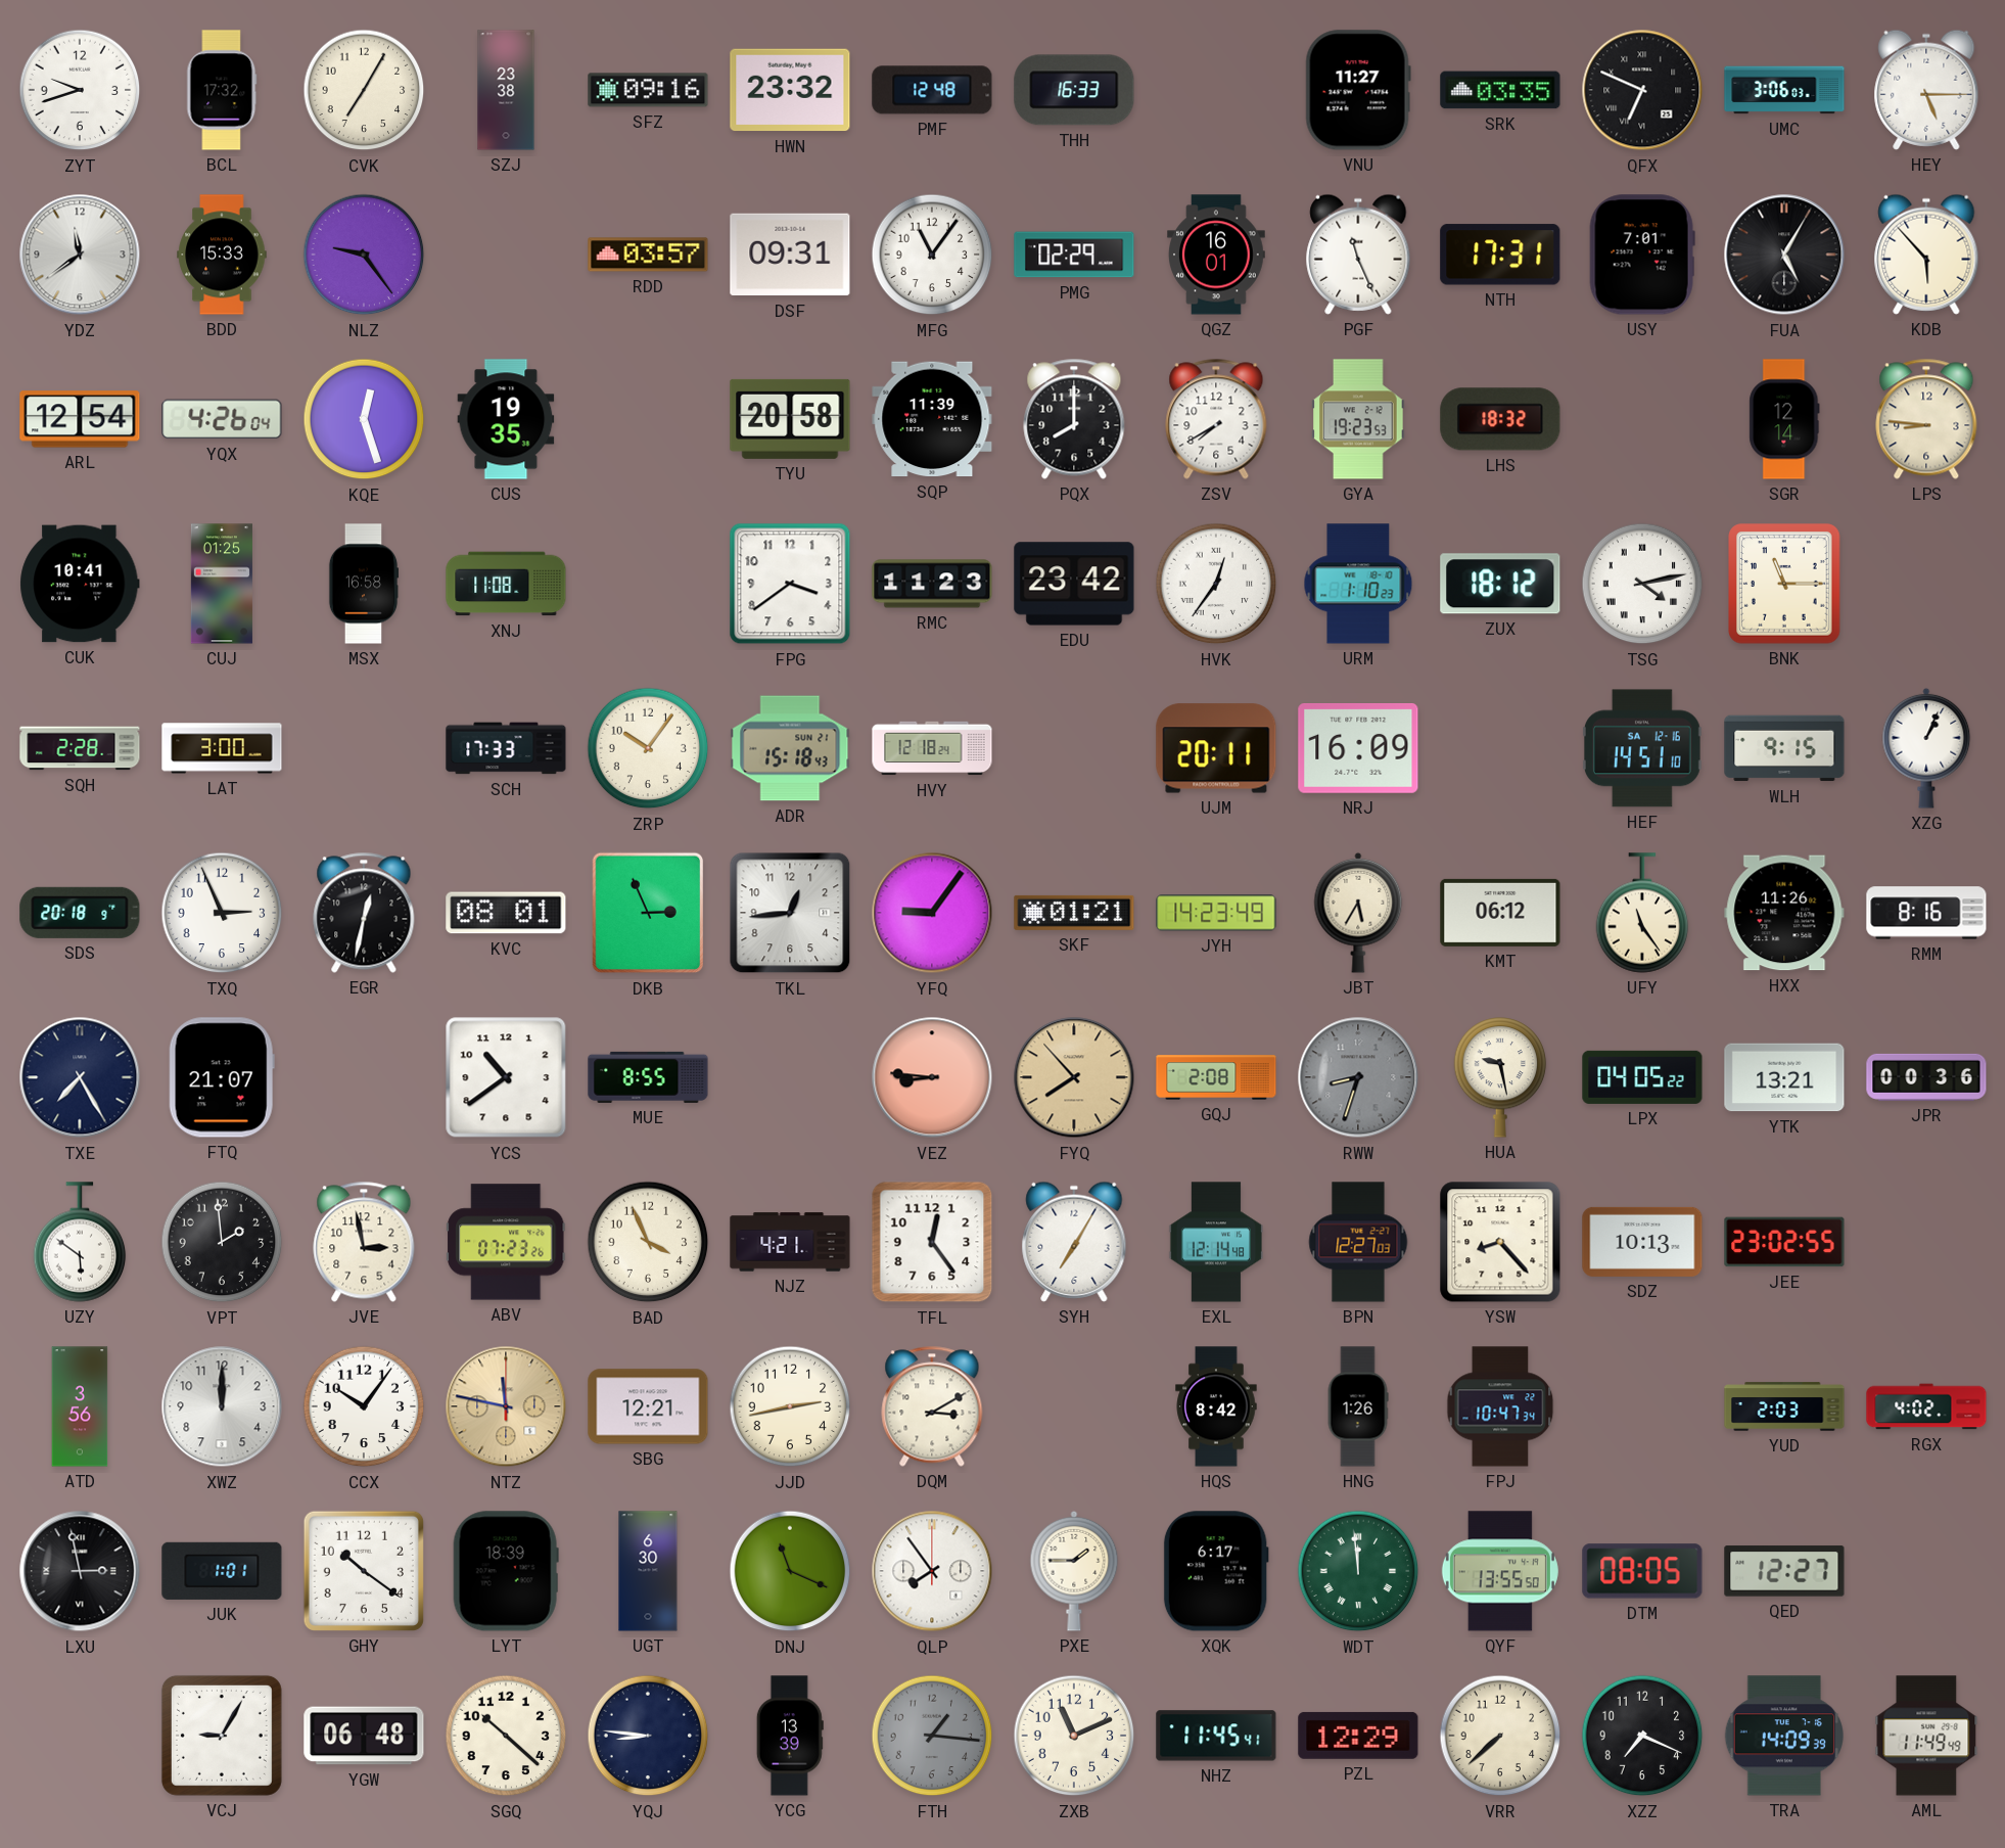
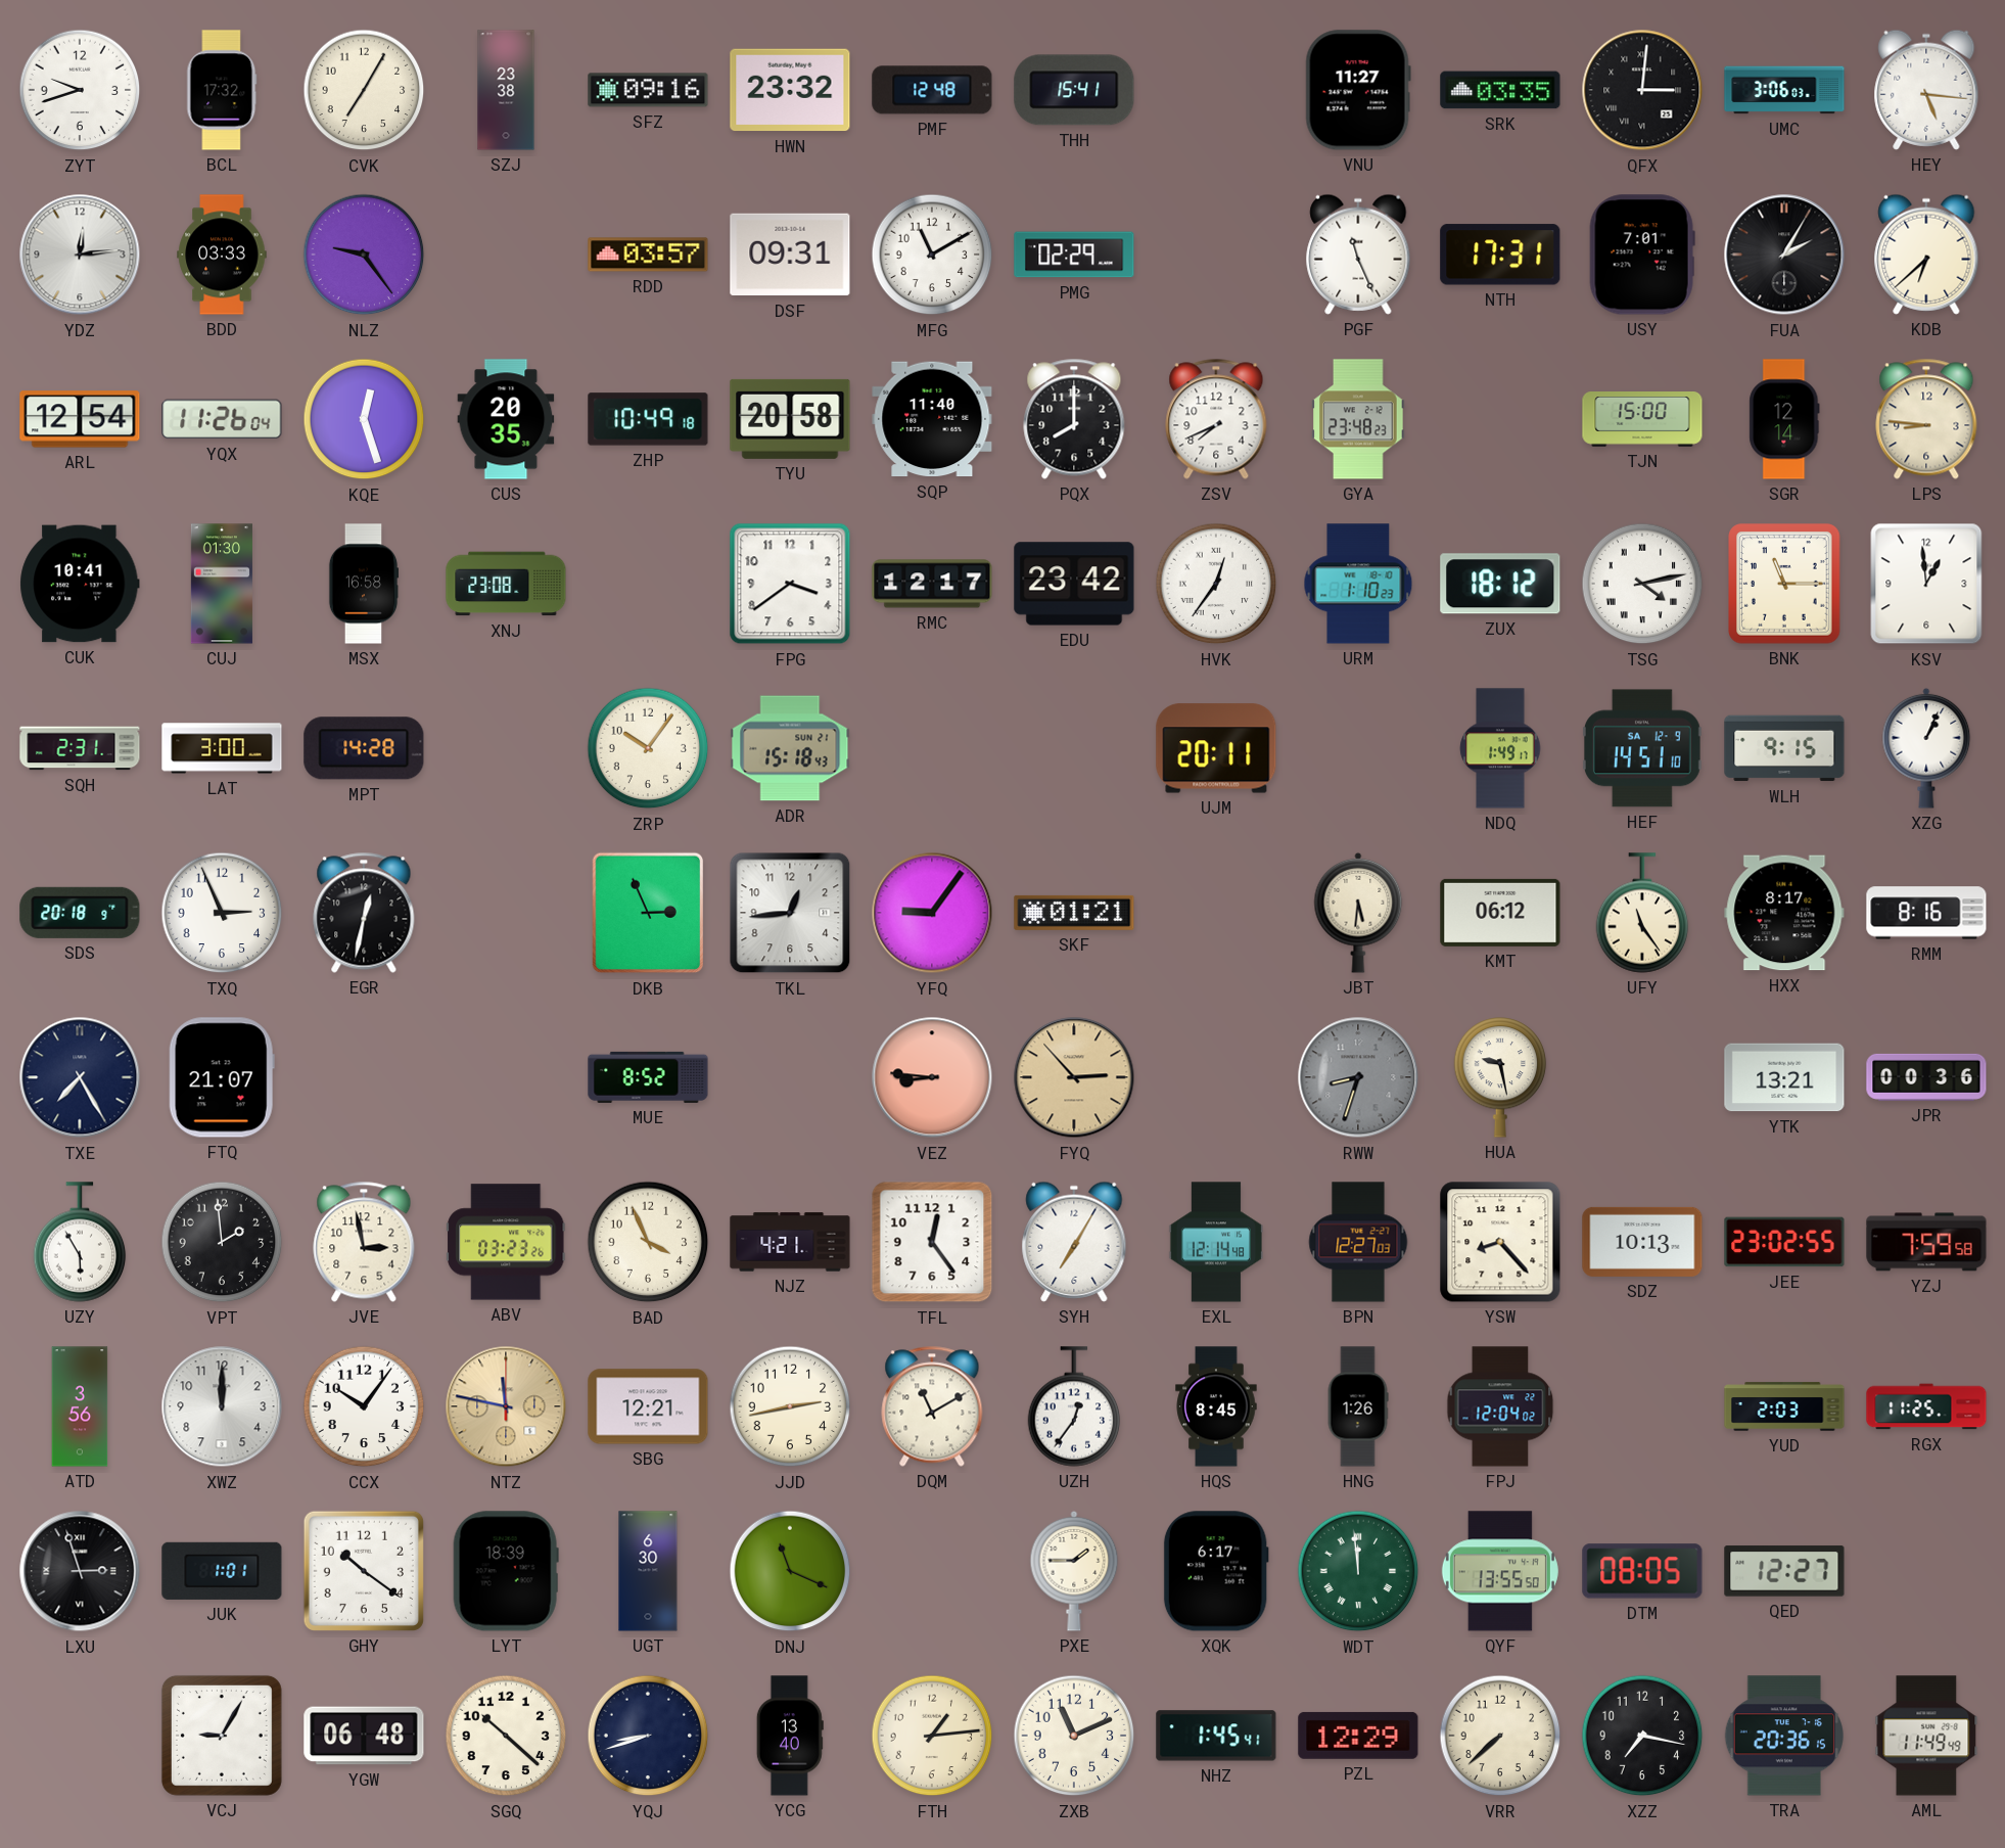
THH: 16:33 -> 15:41 (1074, 90)
QFX: 6:49 -> 3:01 (1642, 90)
HEY: 5:15 -> 5:16 (1926, 90)
YDZ: 11:39 -> 12:14 (80, 255)
BDD: 15:33 -> 03:33 (222, 255)
MFG: 11:06 -> 11:10 (932, 255)
QGZ: 16:01 -> none (1216, 255)
FUA: 5:05 -> 2:05 (1784, 255)
KDB: 5:53 -> 6:38 (1926, 255)
YQX: 4:26 -> 11:26 (222, 419)
CUS: 19:35 -> 20:35 (506, 419)
ZHP: none -> 10:49 (648, 419)
SQP: 11:39 -> 11:40 (932, 419)
ZSV: 7:40 -> 7:41 (1216, 419)
GYA: 19:23 -> 23:48 (1358, 419)
LHS: 18:32 -> none (1500, 419)
TJN: none -> 15:00 (1642, 420)
CUJ: 01:25 -> 01:30 (222, 584)
XNJ: 11:08 -> 23:08 (506, 584)
RMC: 11:23 -> 12:17 (932, 584)
KSV: none -> 12:59 (1926, 584)
SQH: 2:28 -> 2:31 (80, 748)
MPT: none -> 14:28 (364, 748)
SCH: 17:33 -> none (506, 748)
HVY: 12:18 -> none (932, 748)
NRJ: 16:09 -> none (1358, 749)
NDQ: none -> 1:49 (1500, 748)
HEF date: SA 12-16 -> SA 12-9 (1642, 748)
KVC: 08:01 -> none (506, 913)
JYH: 14:23 -> none (1216, 913)
JBT: 5:35 -> 5:31 (1358, 913)
HXX: 11:26 -> 8:17 (1784, 913)
YCS: 10:39 -> none (506, 1077)
MUE: 8:55 -> 8:52 (648, 1077)
FYQ: 7:53 -> 2:53 (1074, 1077)
GQJ: 2:08 -> none (1216, 1077)
LPX: 04:05 -> none (1642, 1077)
UZY: 5:51 -> 5:55 (80, 1242)
ABV: 07:23 -> 03:23 (506, 1242)
YZJ: none -> 7:59 (1926, 1242)
DQM: 3:10 -> 11:10 (932, 1406)
UZH: none -> 12:36 (1074, 1406)
HQS: 8:42 -> 8:45 (1216, 1406)
FPJ: 10:47 -> 12:04 (1500, 1406)
RGX: 4:02 -> 11:25 (1926, 1406)
LXU: 2:58 -> 2:57 (80, 1571)
QLP: 7:54 -> none (932, 1571)
YQJ: 8:46 -> 8:42 (648, 1736)
YCG: 13:39 -> 13:40 (790, 1736)
FTH: 1:16 -> 1:14 (932, 1736)
FTH dial: grey -> cream (932, 1736)
NHZ: 11:45 -> 1:45 (1216, 1736)
XZZ: 7:19 -> 7:17 (1642, 1736)
TRA: 14:09 -> 20:36 (1783, 1736)
